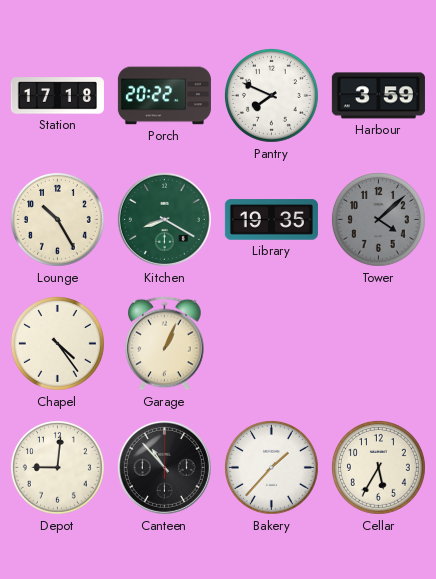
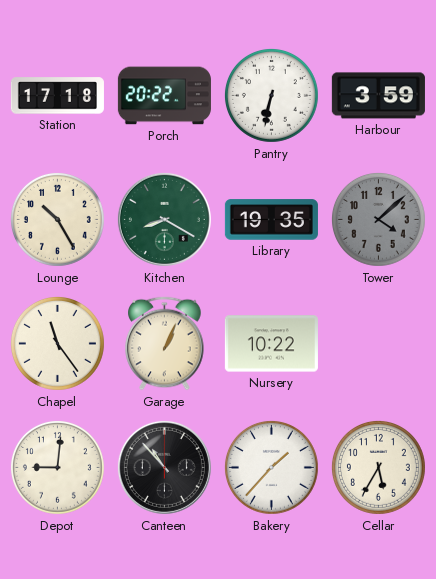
Pantry: 7:49 -> 6:32 (271, 95)
Chapel: 4:24 -> 11:24 (57, 343)
Nursery: none -> 10:22 (271, 344)
